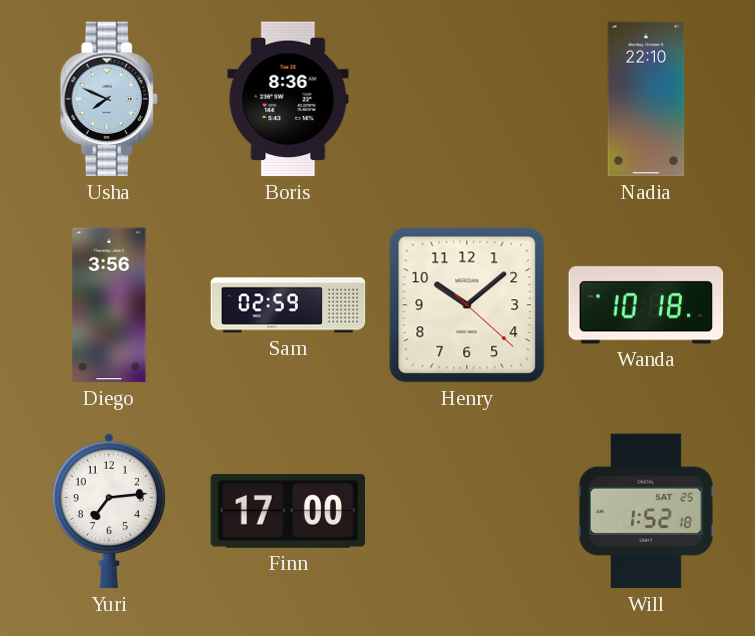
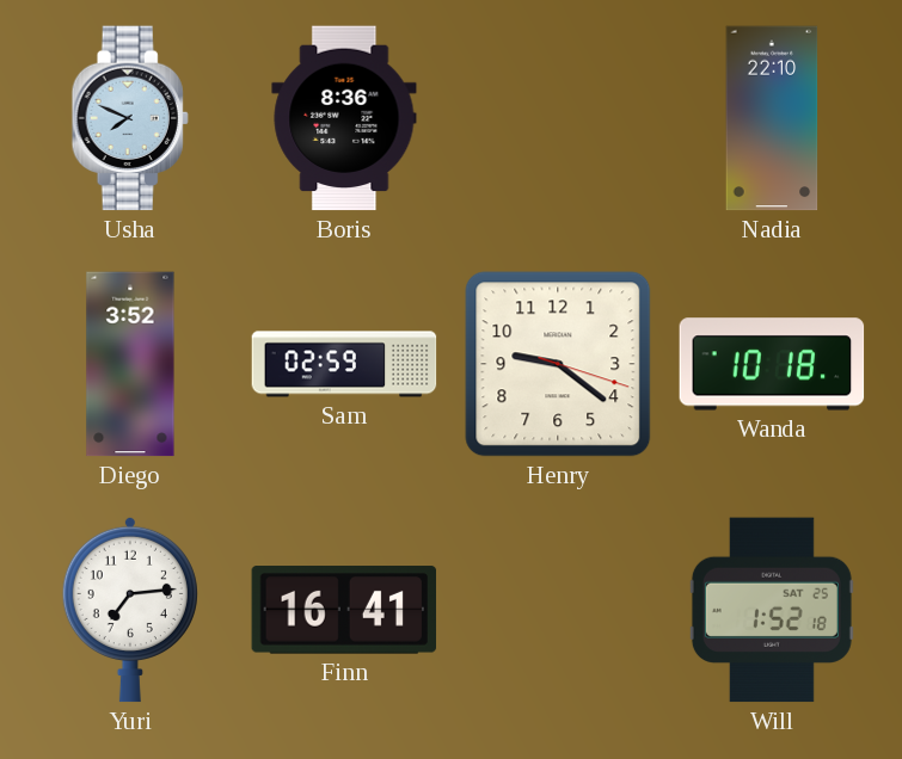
Diego: 3:56 -> 3:52 (130, 364)
Henry: 10:08 -> 9:21 (558, 364)
Finn: 17:00 -> 16:41 (344, 610)
